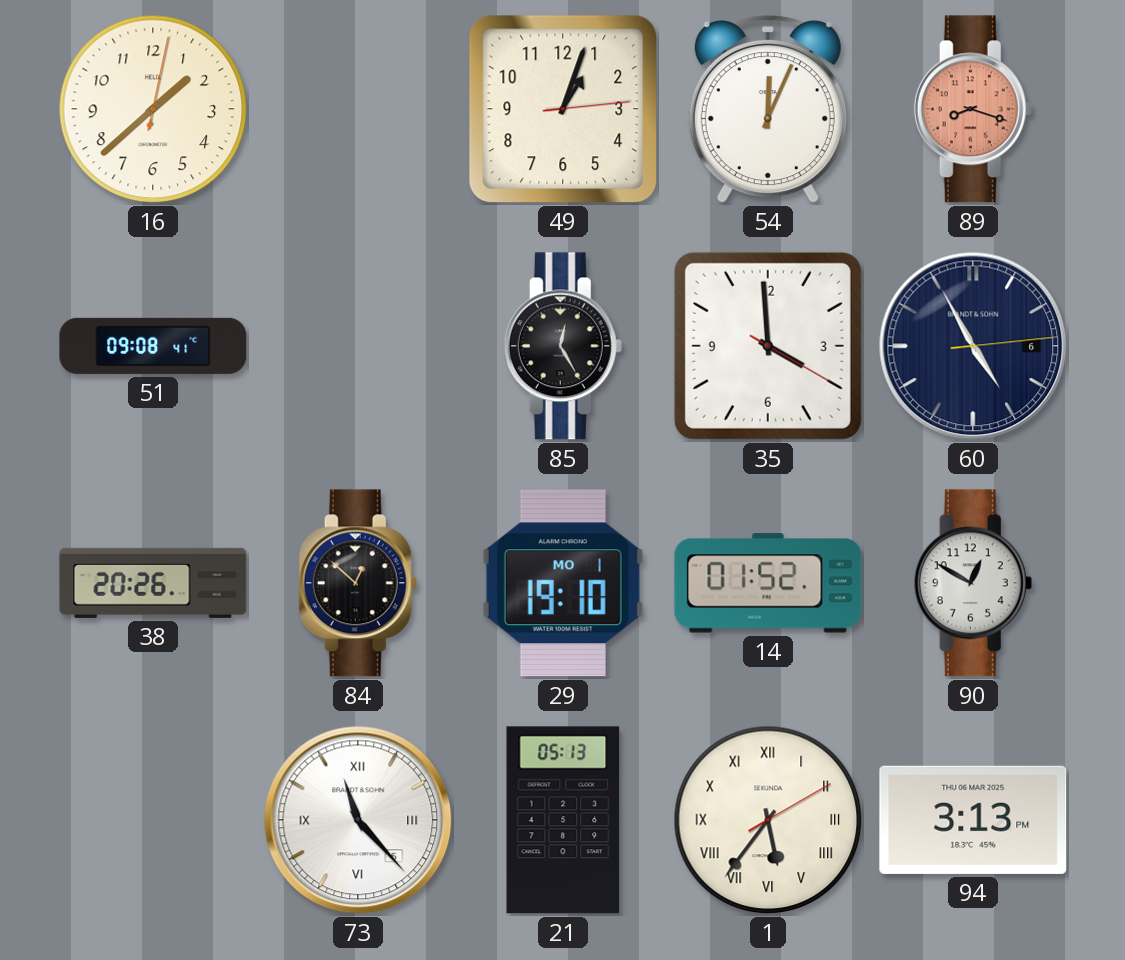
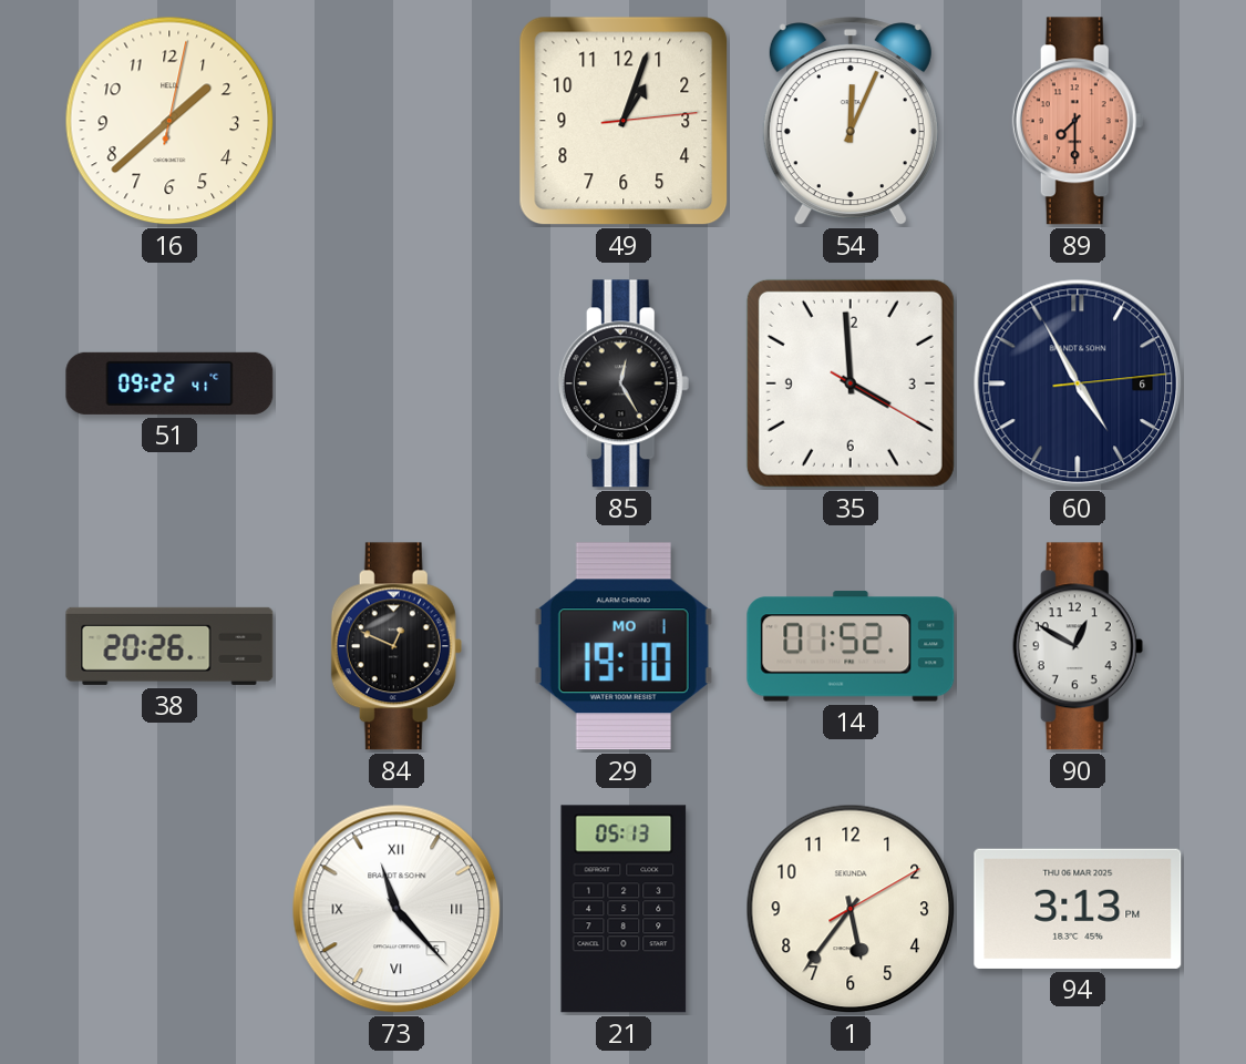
89: 8:18 -> 7:30 (1078, 121)
51: 09:08 -> 09:22 (169, 383)
84: 12:52 -> 12:49 (397, 646)
1 numerals: Roman -> Arabic (851, 909)
